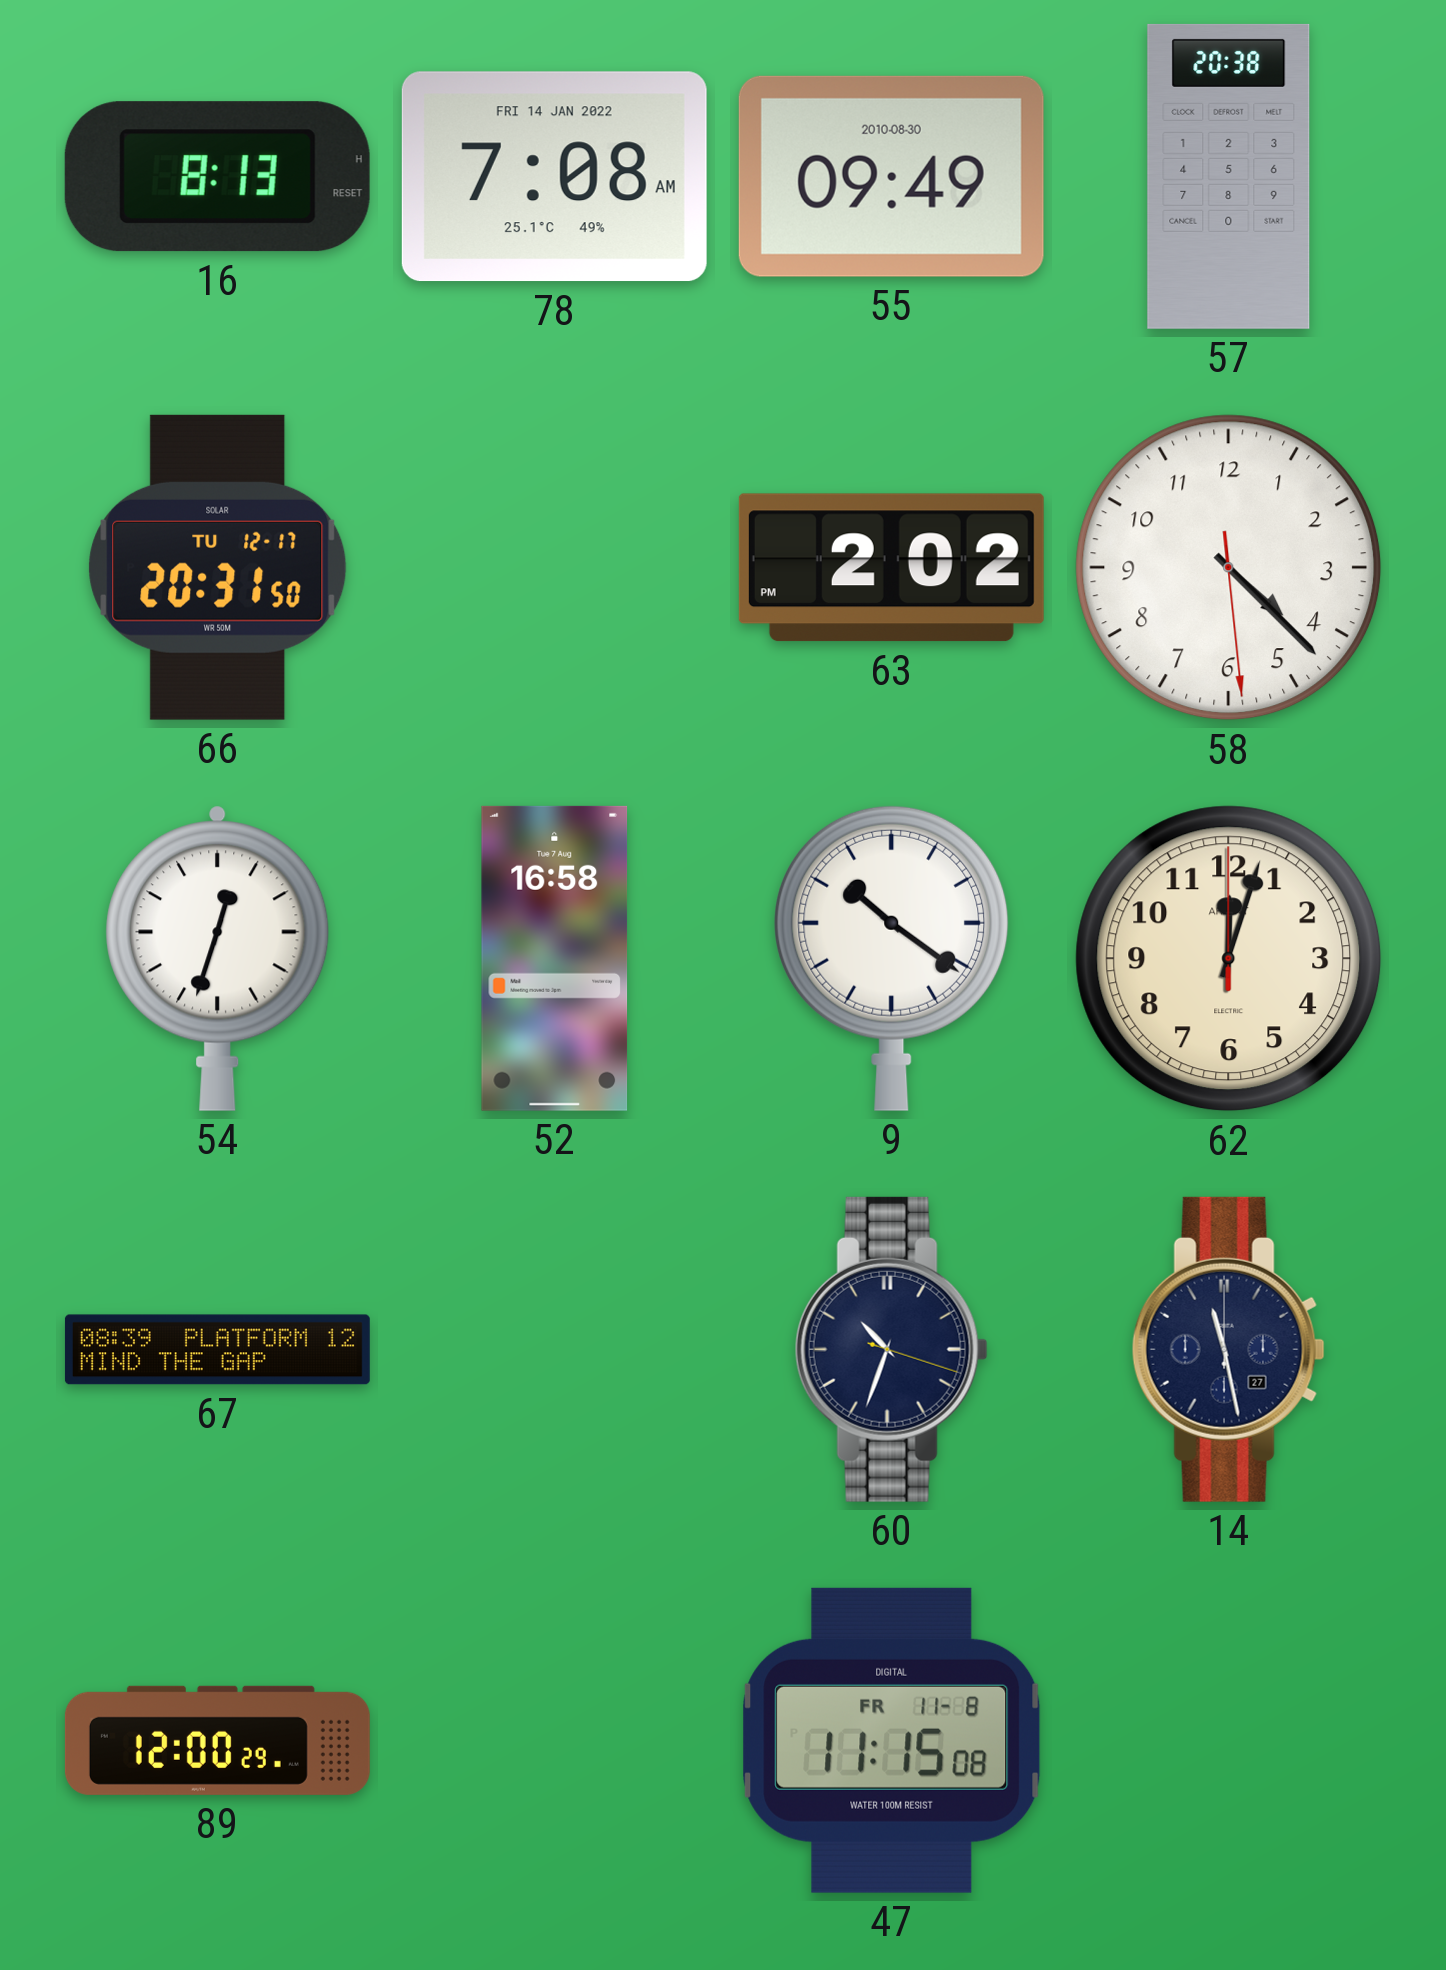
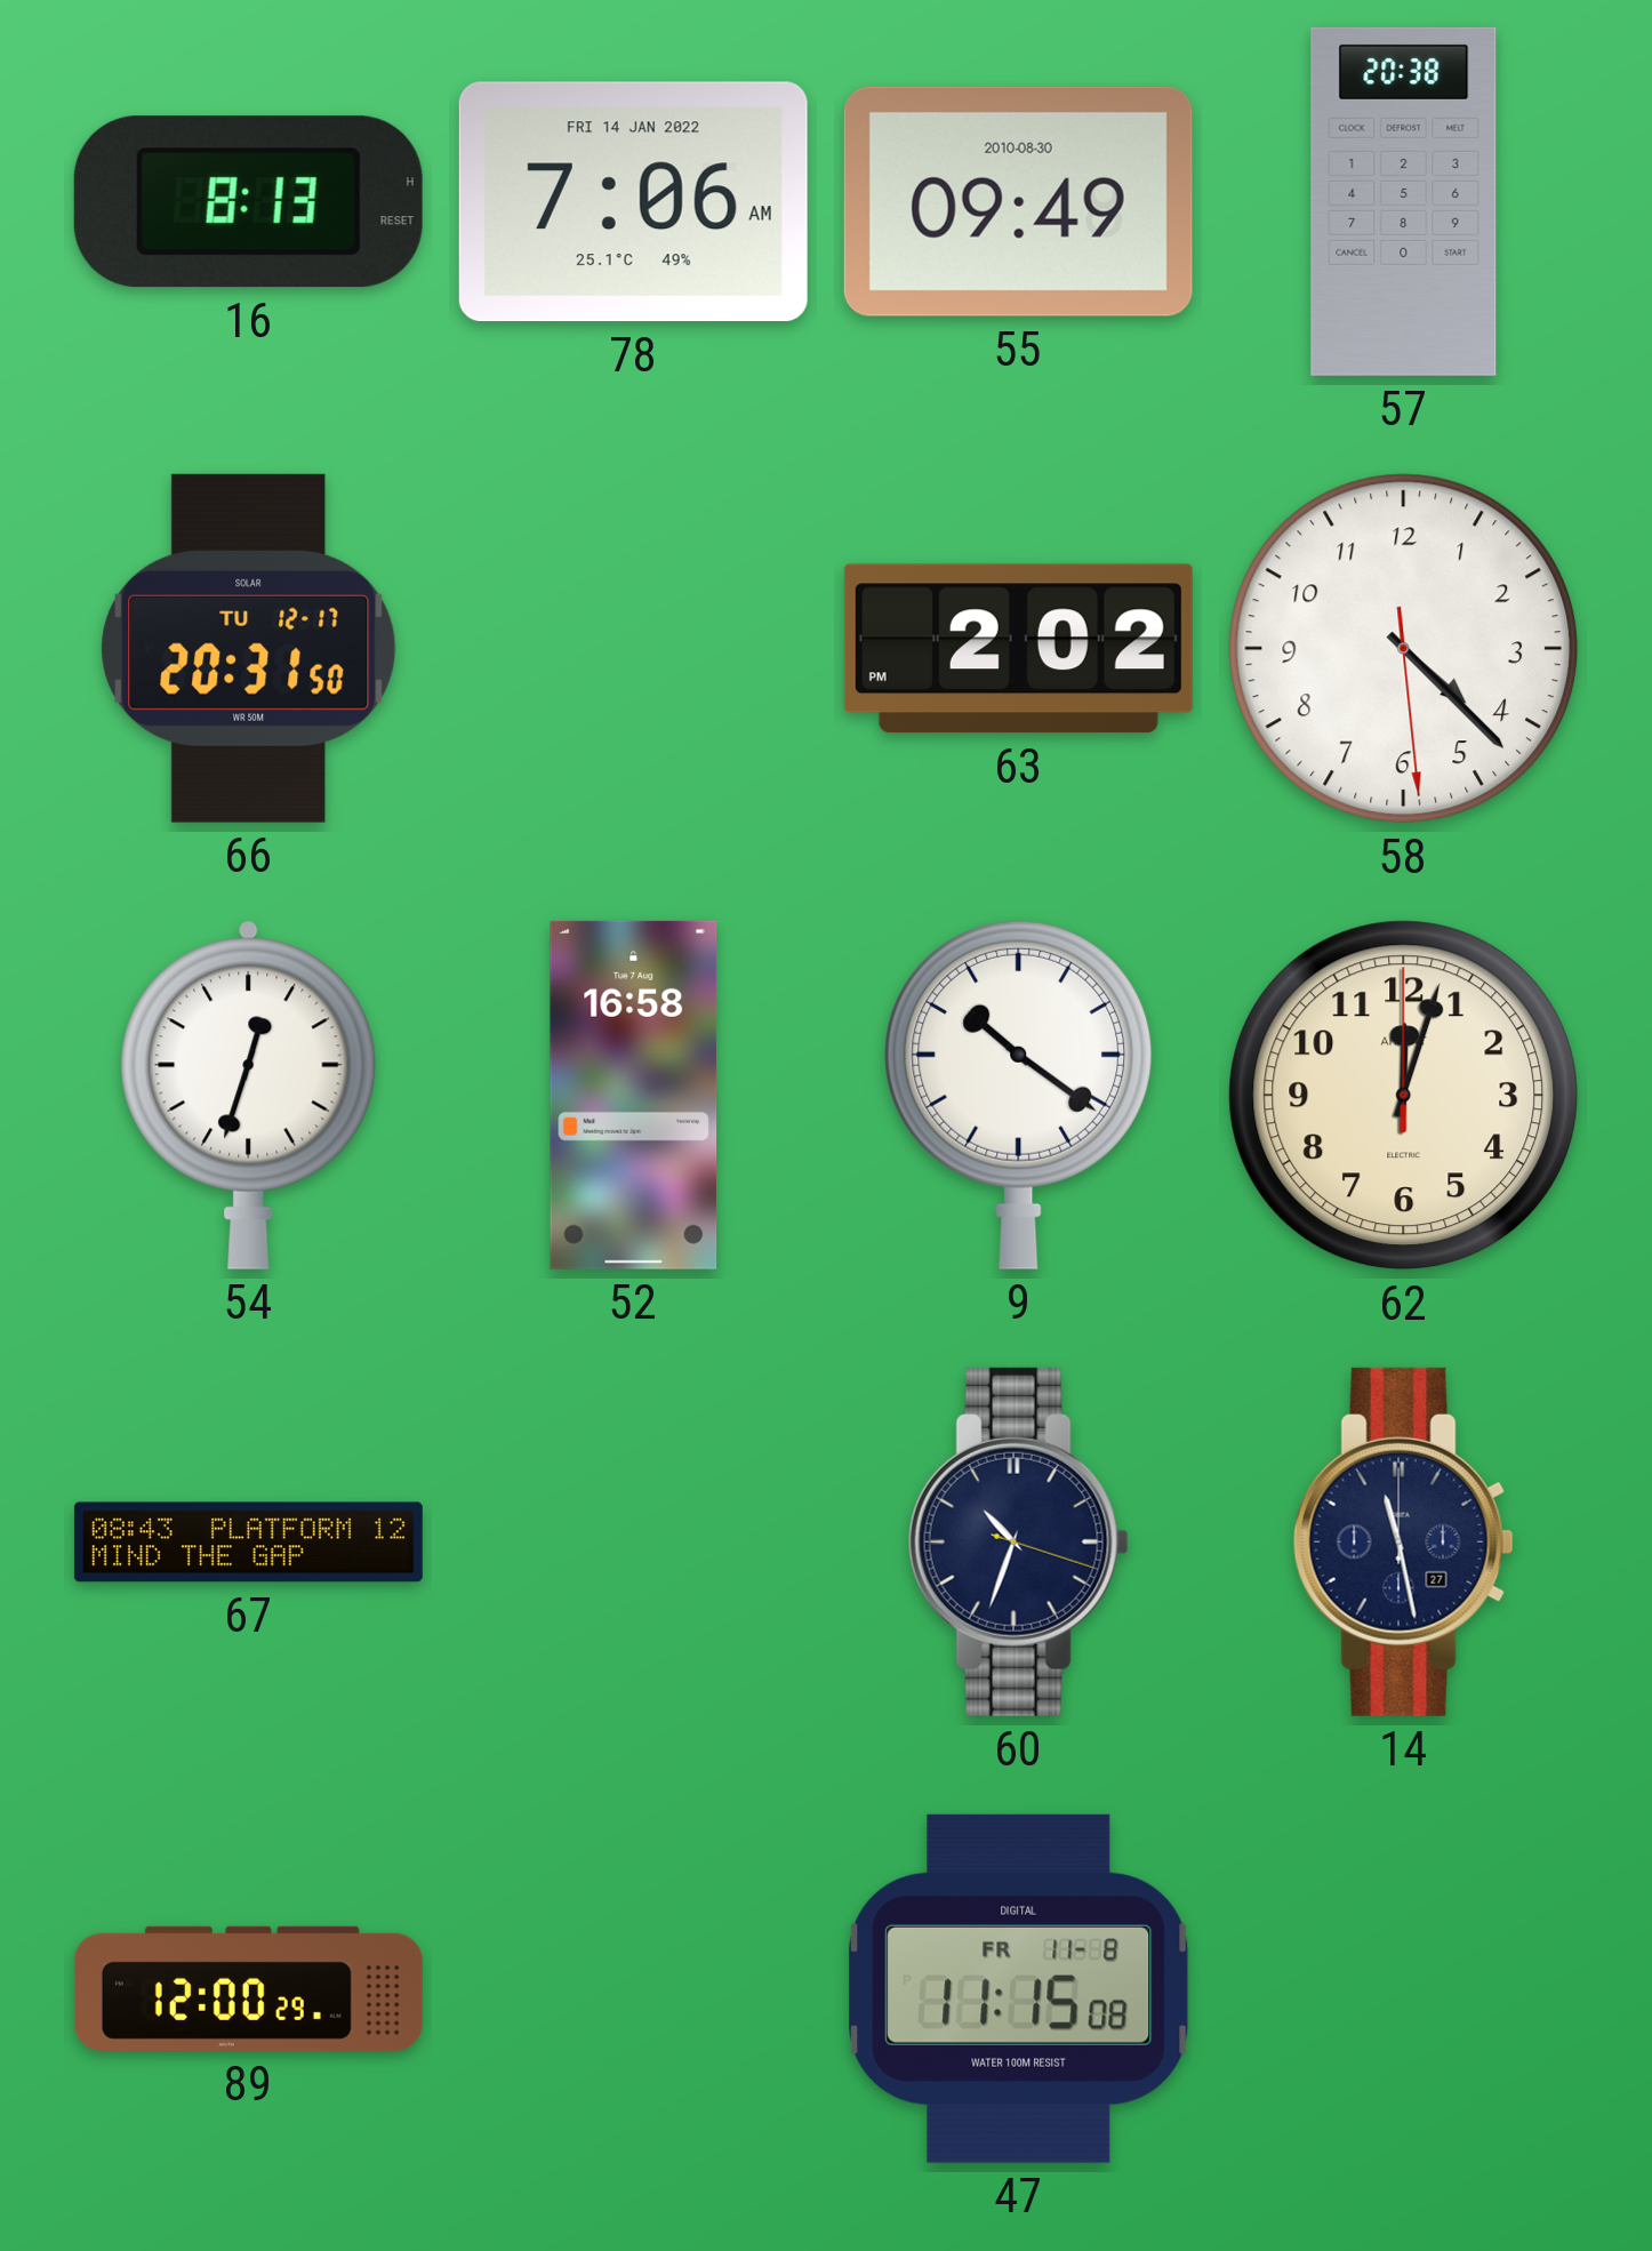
78: 7:08 -> 7:06 (633, 202)
67: 08:39 -> 08:43 (248, 1543)
